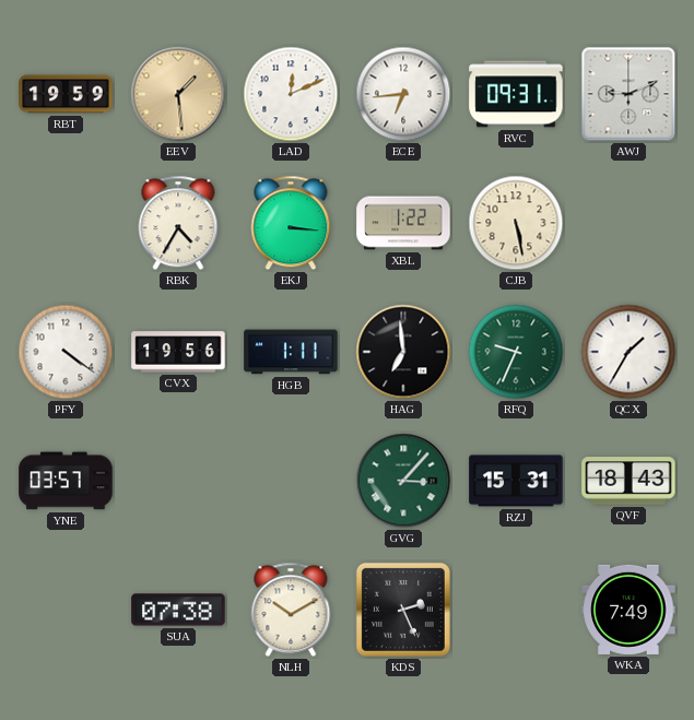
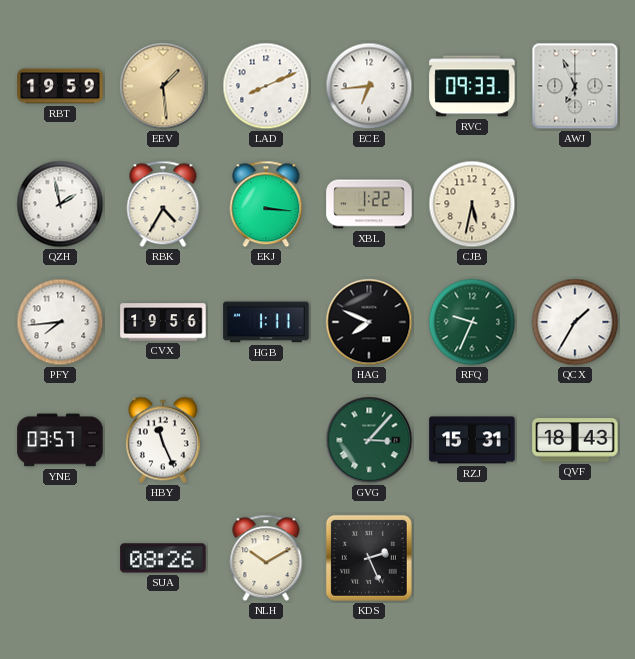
LAD: 12:11 -> 8:11 (266, 86)
RVC: 09:31 -> 09:33 (472, 86)
AWJ: 9:11 -> 6:56 (575, 86)
QZH: none -> 1:58 (60, 204)
CJB: 5:28 -> 5:32 (472, 204)
PFY: 4:21 -> 7:44 (60, 322)
HAG: 6:59 -> 7:49 (369, 322)
HBY: none -> 11:26 (163, 440)
SUA: 07:38 -> 08:26 (163, 558)
WKA: 7:49 -> none (628, 610)
